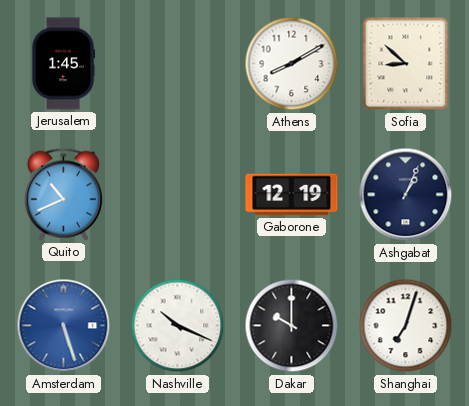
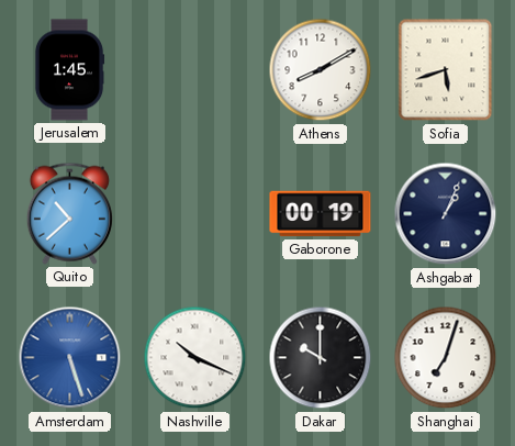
Sofia: 8:52 -> 5:42 (446, 70)
Quito: 10:41 -> 10:38 (69, 213)
Gaborone: 12:19 -> 00:19 (321, 214)
